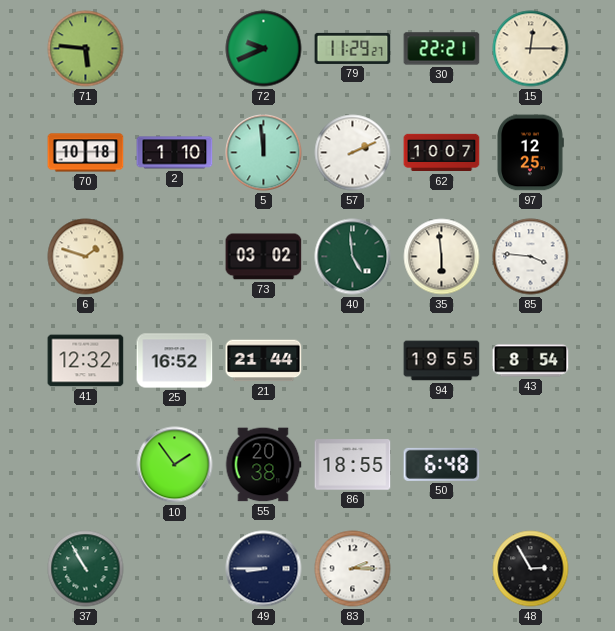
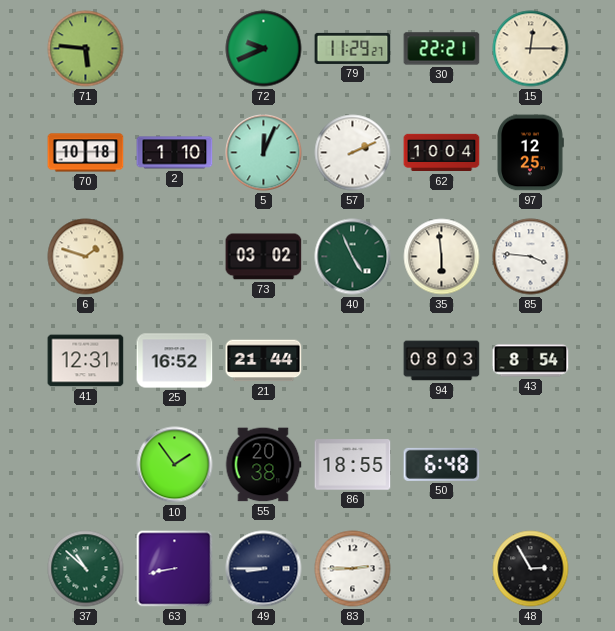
5: 11:59 -> 12:04 (264, 153)
62: 10:07 -> 10:04 (442, 153)
40: 4:59 -> 4:56 (353, 257)
41: 12:32 -> 12:31 (86, 361)
94: 19:55 -> 08:03 (442, 361)
37: 10:55 -> 10:52 (86, 569)
63: none -> 8:43 (175, 569)
83: 2:15 -> 2:45 (353, 569)
